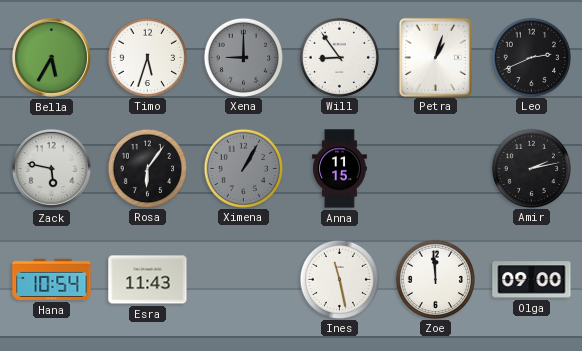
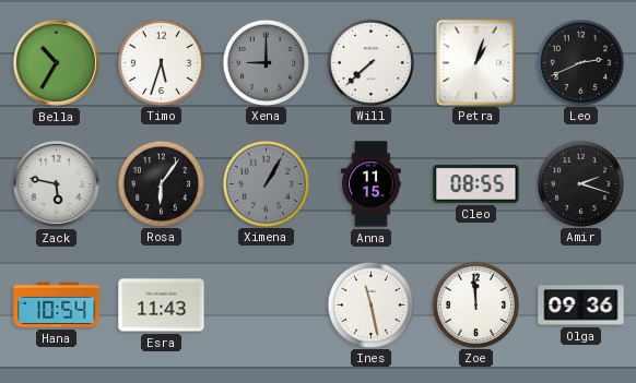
Bella: 5:35 -> 10:35 (56, 62)
Will: 8:54 -> 7:38 (370, 62)
Cleo: none -> 08:55 (476, 184)
Amir: 2:13 -> 2:18 (580, 183)
Olga: 09:00 -> 09:36 (581, 306)
